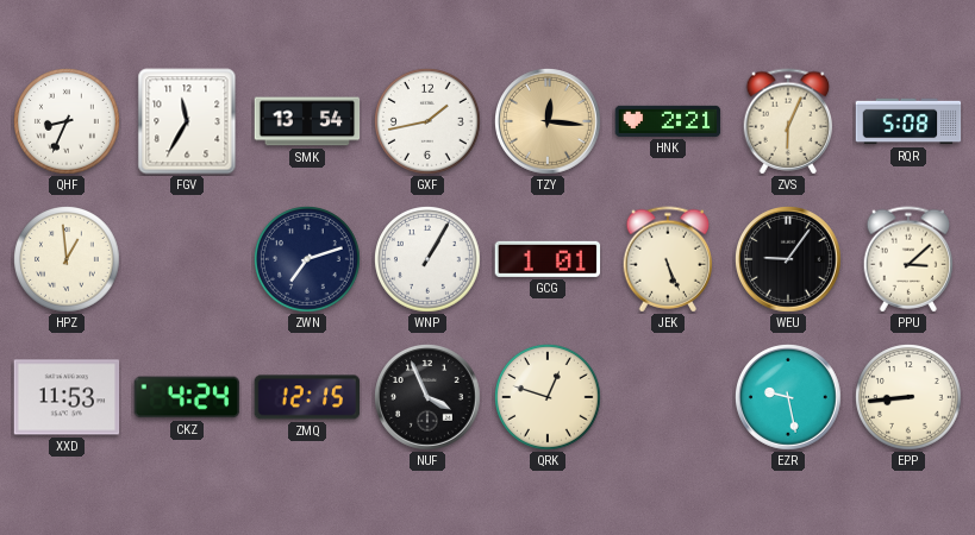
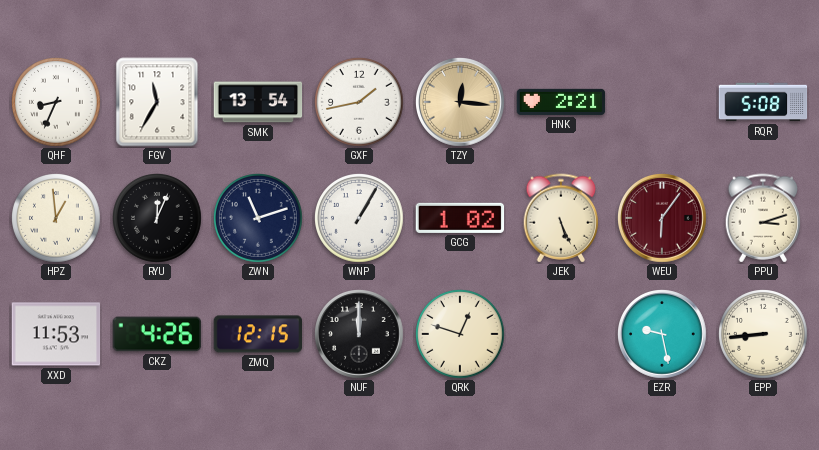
ZVS: 6:04 -> none (788, 121)
RYU: none -> 12:04 (158, 219)
ZWN: 7:12 -> 11:12 (259, 219)
GCG: 1:01 -> 1:02 (460, 218)
WEU: 9:06 -> 6:06 (663, 219)
WEU dial: black -> burgundy (663, 219)
PPU: 3:08 -> 3:12 (763, 218)
CKZ: 4:24 -> 4:26 (157, 334)
NUF: 3:56 -> 12:00 (360, 335)
